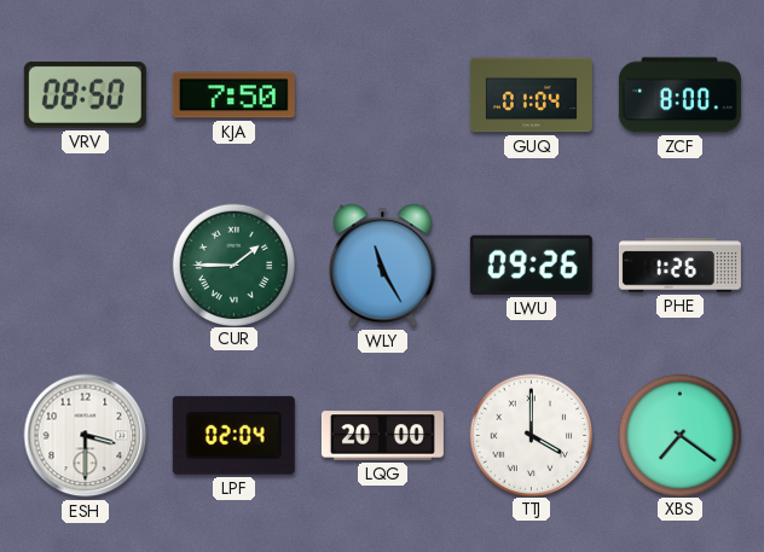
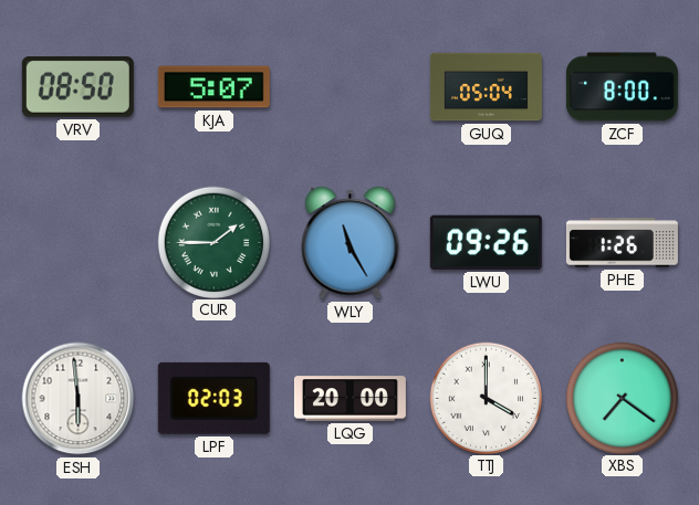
KJA: 7:50 -> 5:07 (213, 87)
GUQ: 01:04 -> 05:04 (486, 87)
ESH: 3:30 -> 5:59 (79, 399)
LPF: 02:04 -> 02:03 (213, 398)
